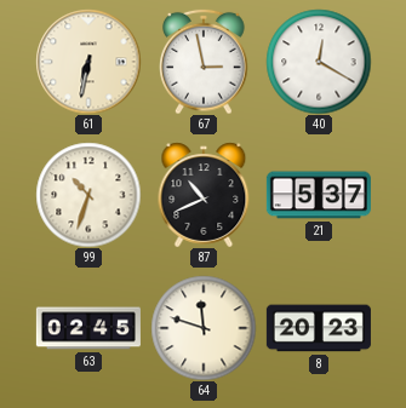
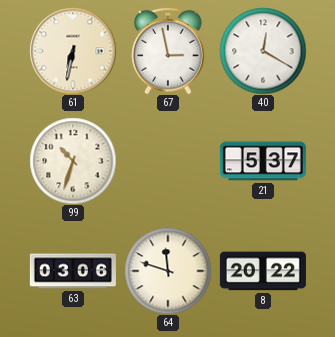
87: 10:41 -> none (204, 195)
63: 02:45 -> 03:06 (73, 271)
8: 20:23 -> 20:22 (263, 271)
